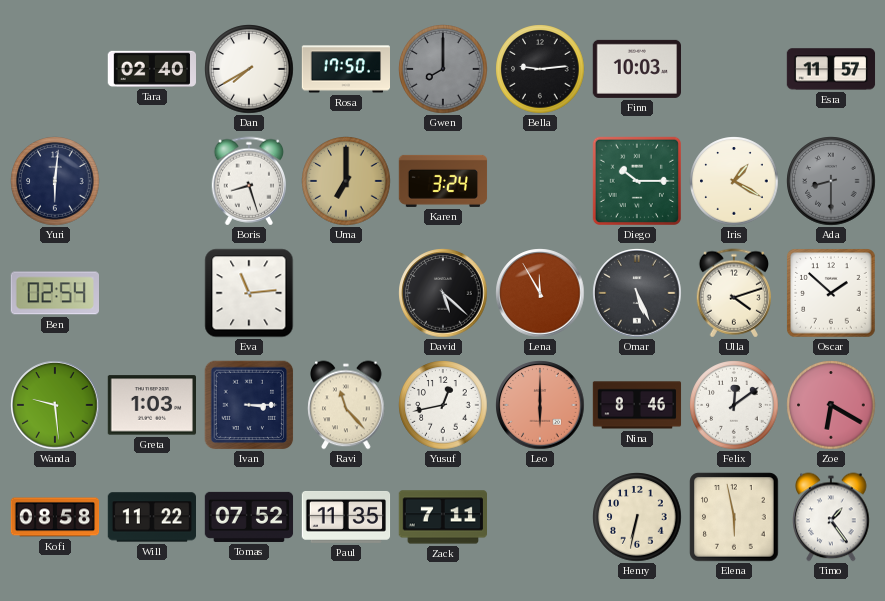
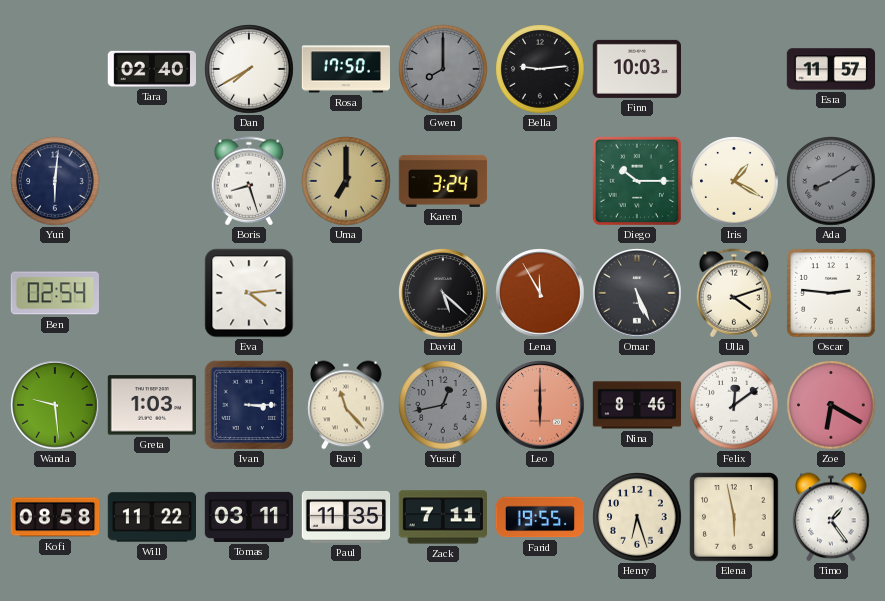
Ada: 8:30 -> 8:10 (831, 181)
Eva: 11:14 -> 4:14 (249, 293)
Oscar: 1:52 -> 2:46 (831, 293)
Yusuf dial: white -> grey (443, 405)
Tomas: 07:52 -> 03:11 (249, 517)
Farid: none -> 19:55 (540, 517)
Henry: 6:32 -> 6:27 (637, 517)
